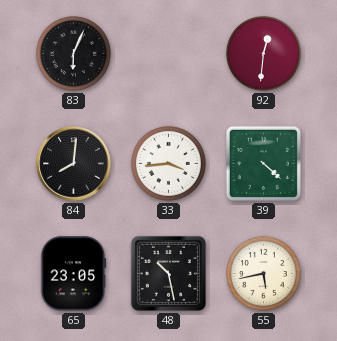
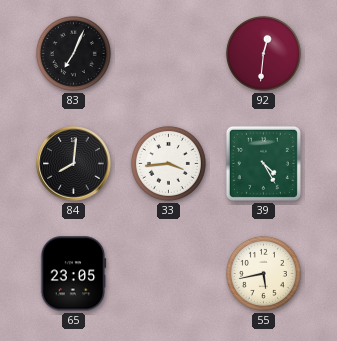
83: 6:04 -> 7:04 (73, 53)
39: 4:22 -> 4:25 (263, 163)
48: 10:28 -> none (168, 273)
